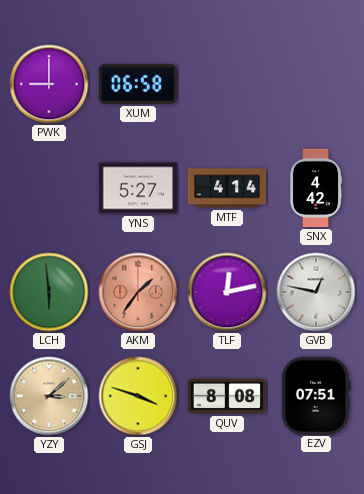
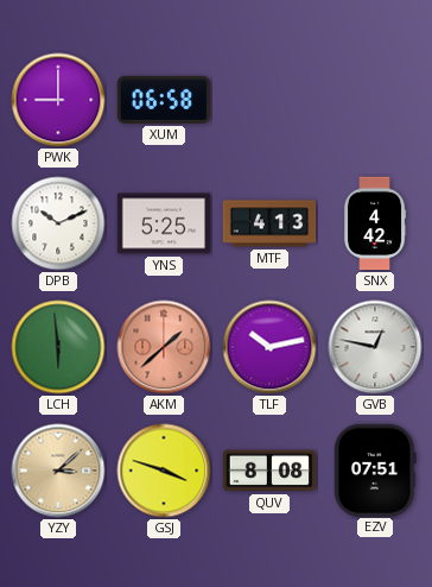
DPB: none -> 10:11 (58, 223)
YNS: 5:27 -> 5:25 (163, 223)
MTF: 4:14 -> 4:13 (269, 223)
AKM: 1:36 -> 1:38 (164, 347)
TLF: 12:13 -> 10:13 (269, 347)
